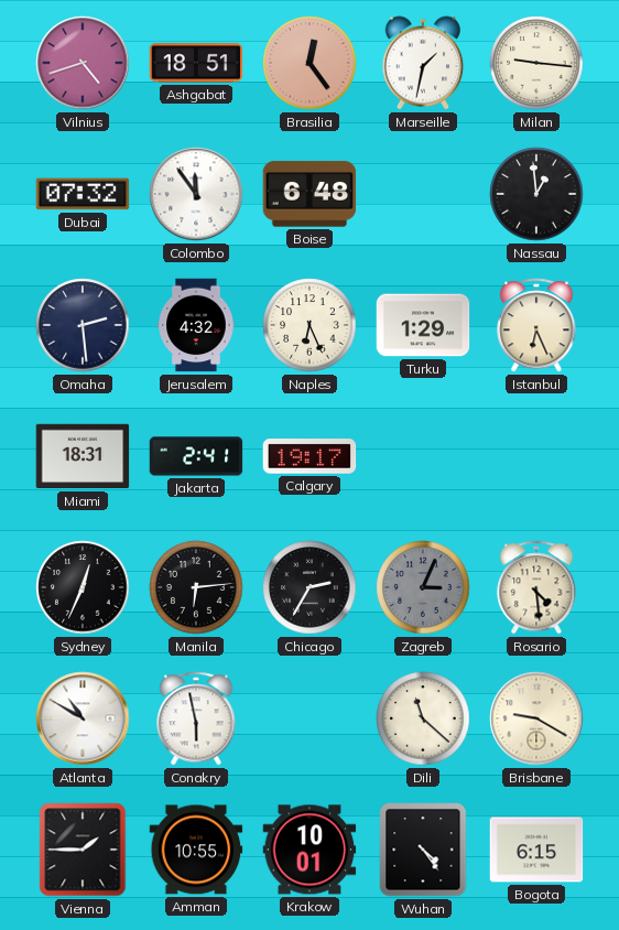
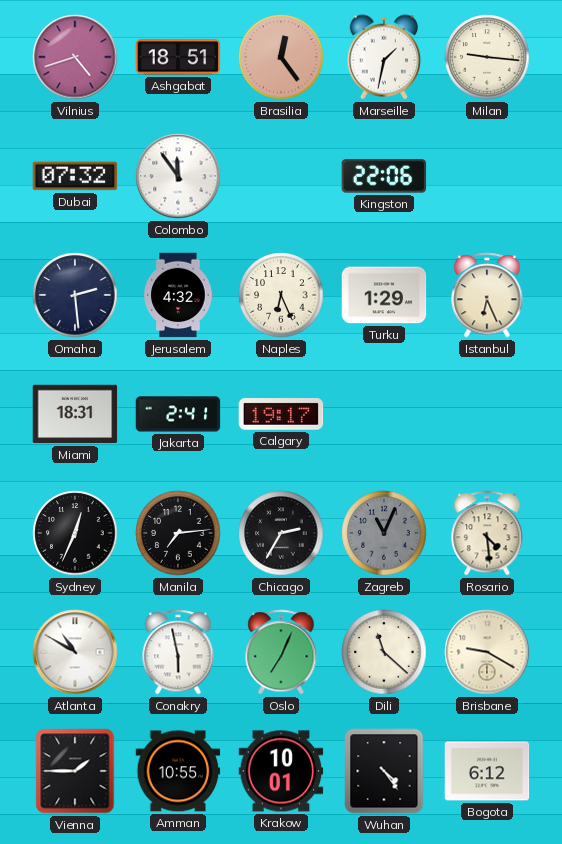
Boise: 6:48 -> none (309, 194)
Kingston: none -> 22:06 (384, 176)
Nassau: 12:59 -> none (536, 194)
Manila: 6:14 -> 7:14 (178, 533)
Zagreb: 3:04 -> 11:04 (384, 533)
Oslo: none -> 7:04 (281, 652)
Bogota: 6:15 -> 6:12 (487, 771)
